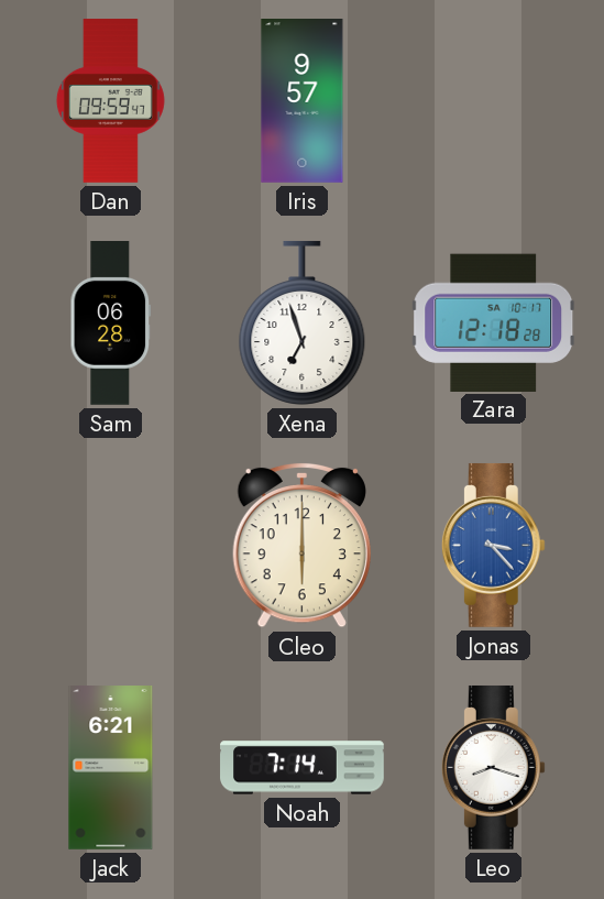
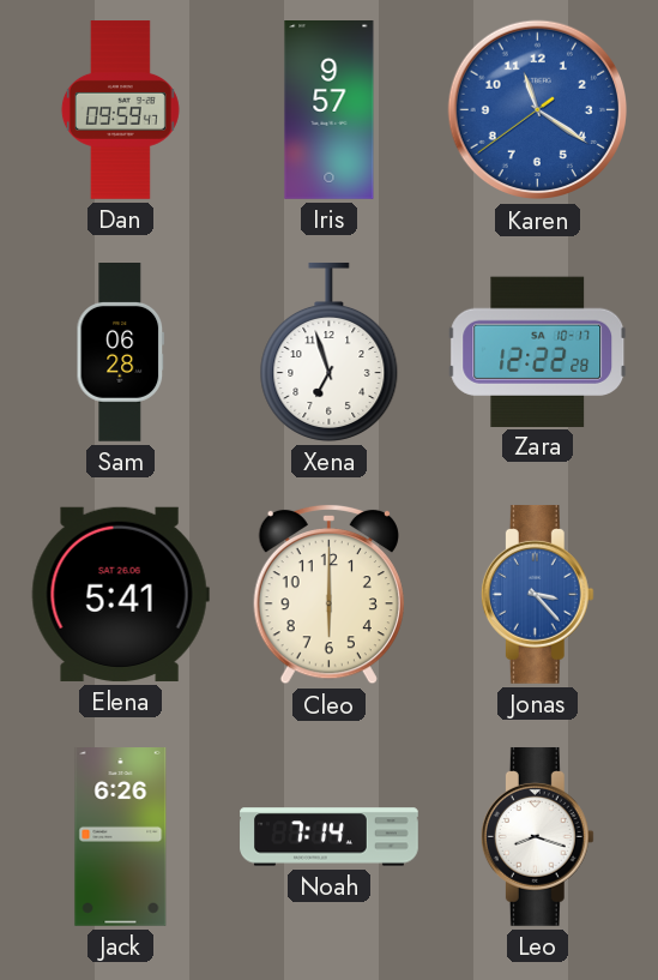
Karen: none -> 11:20 (538, 110)
Zara: 12:18 -> 12:22 (538, 351)
Elena: none -> 5:41 (120, 594)
Jack: 6:21 -> 6:26 (121, 837)
